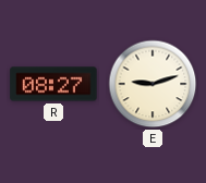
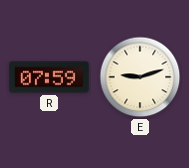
R: 08:27 -> 07:59 (49, 77)
